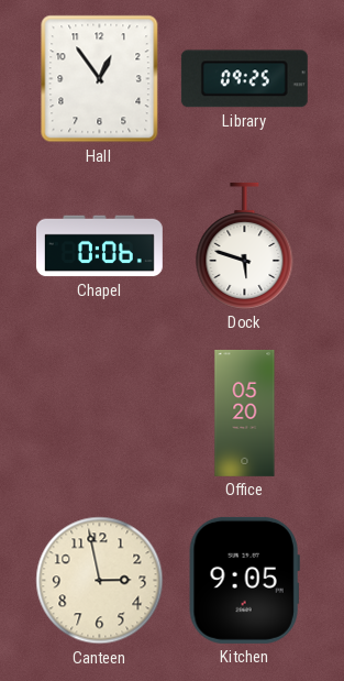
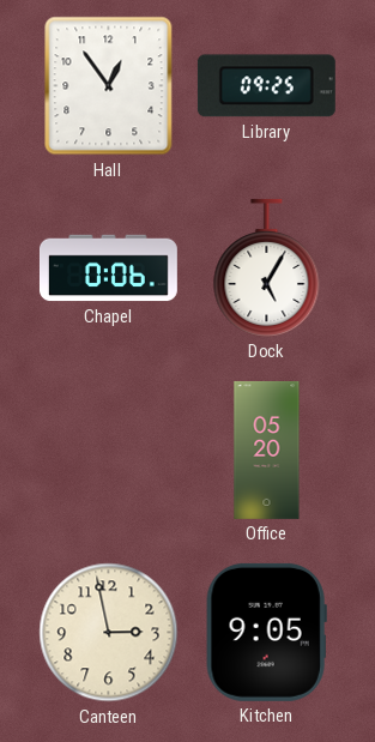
Dock: 5:48 -> 5:05 (267, 267)
